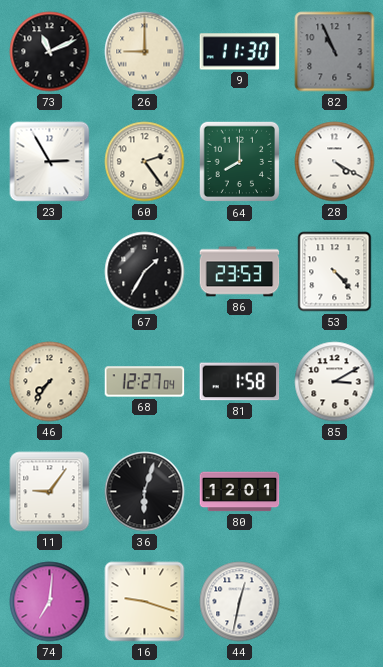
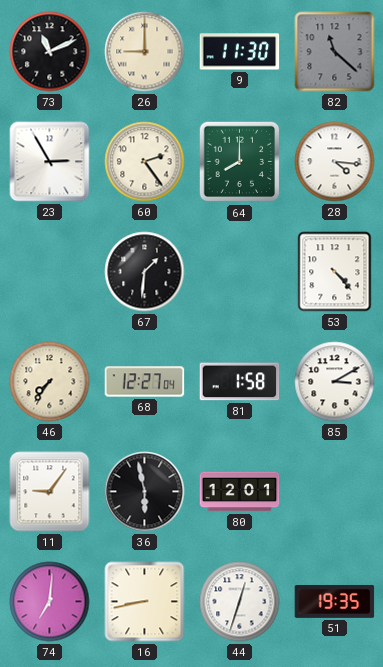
82: 10:56 -> 11:22 (335, 52)
28: 4:20 -> 4:16 (335, 162)
67: 1:35 -> 1:31 (145, 272)
86: 23:53 -> none (240, 272)
36: 6:03 -> 5:58 (145, 492)
16: 9:18 -> 8:43 (145, 602)
44: 12:32 -> 12:33 (240, 602)
51: none -> 19:35 (335, 601)
